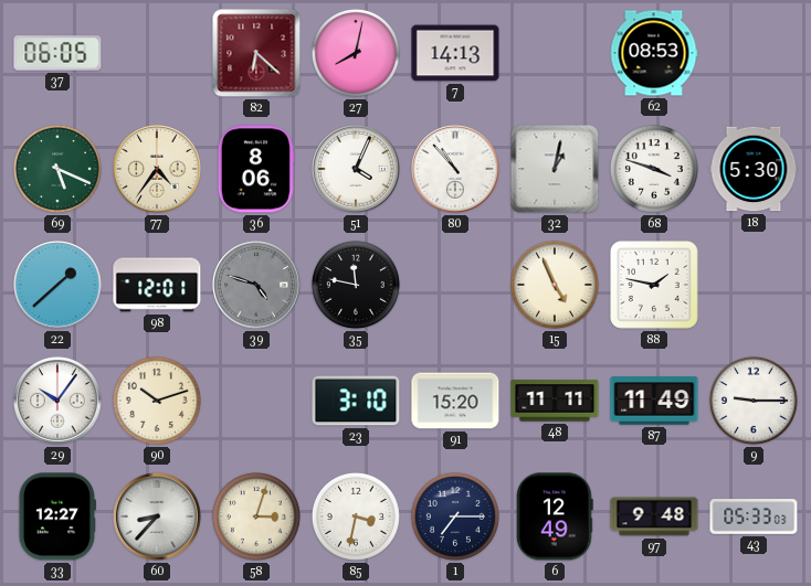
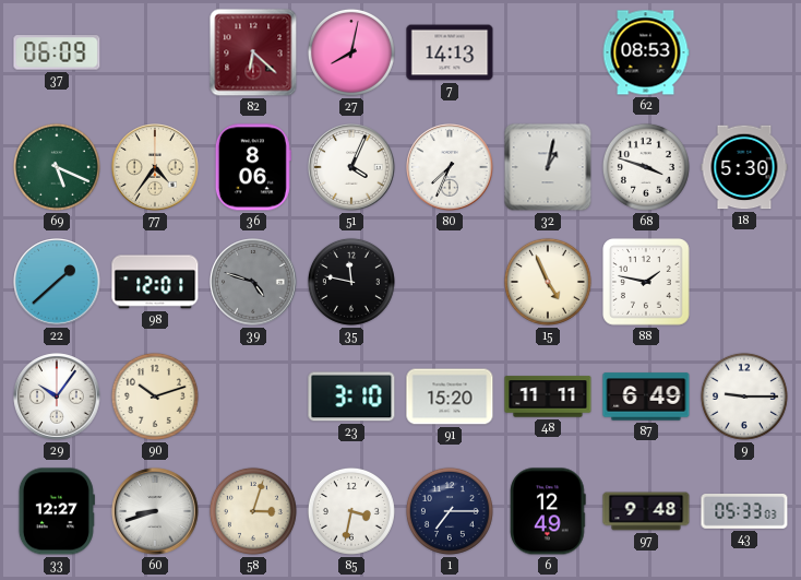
37: 06:05 -> 06:09 (57, 52)
80: 10:53 -> 7:34 (450, 167)
87: 11:49 -> 6:49 (646, 396)
60: 8:37 -> 8:42 (155, 511)
